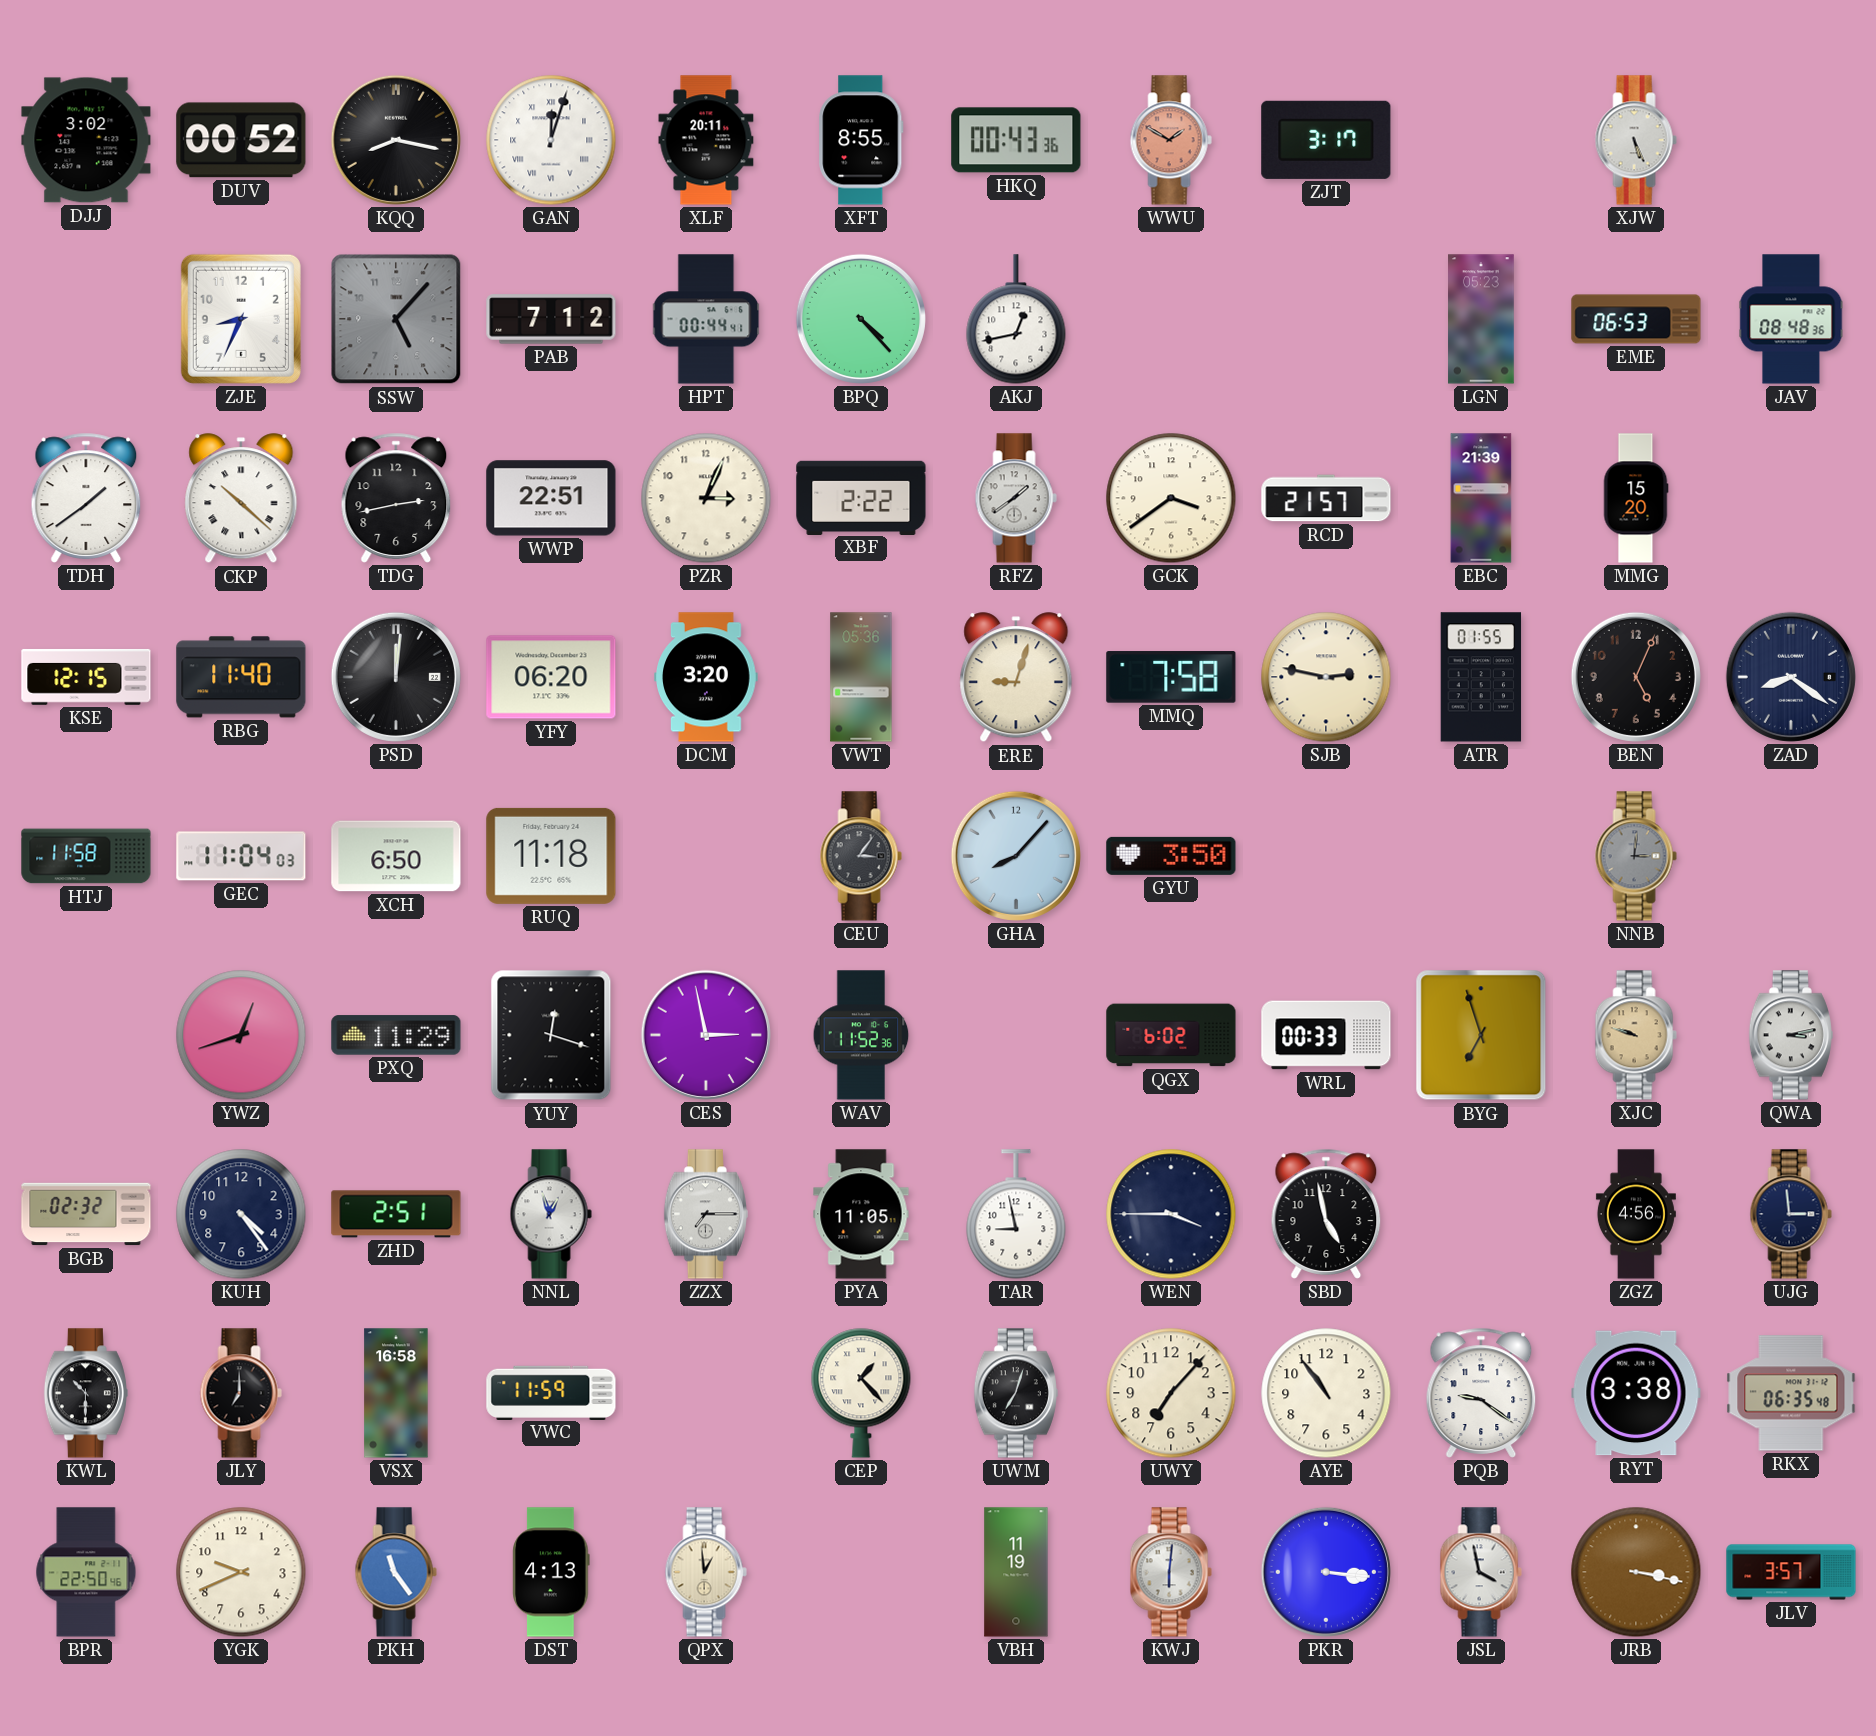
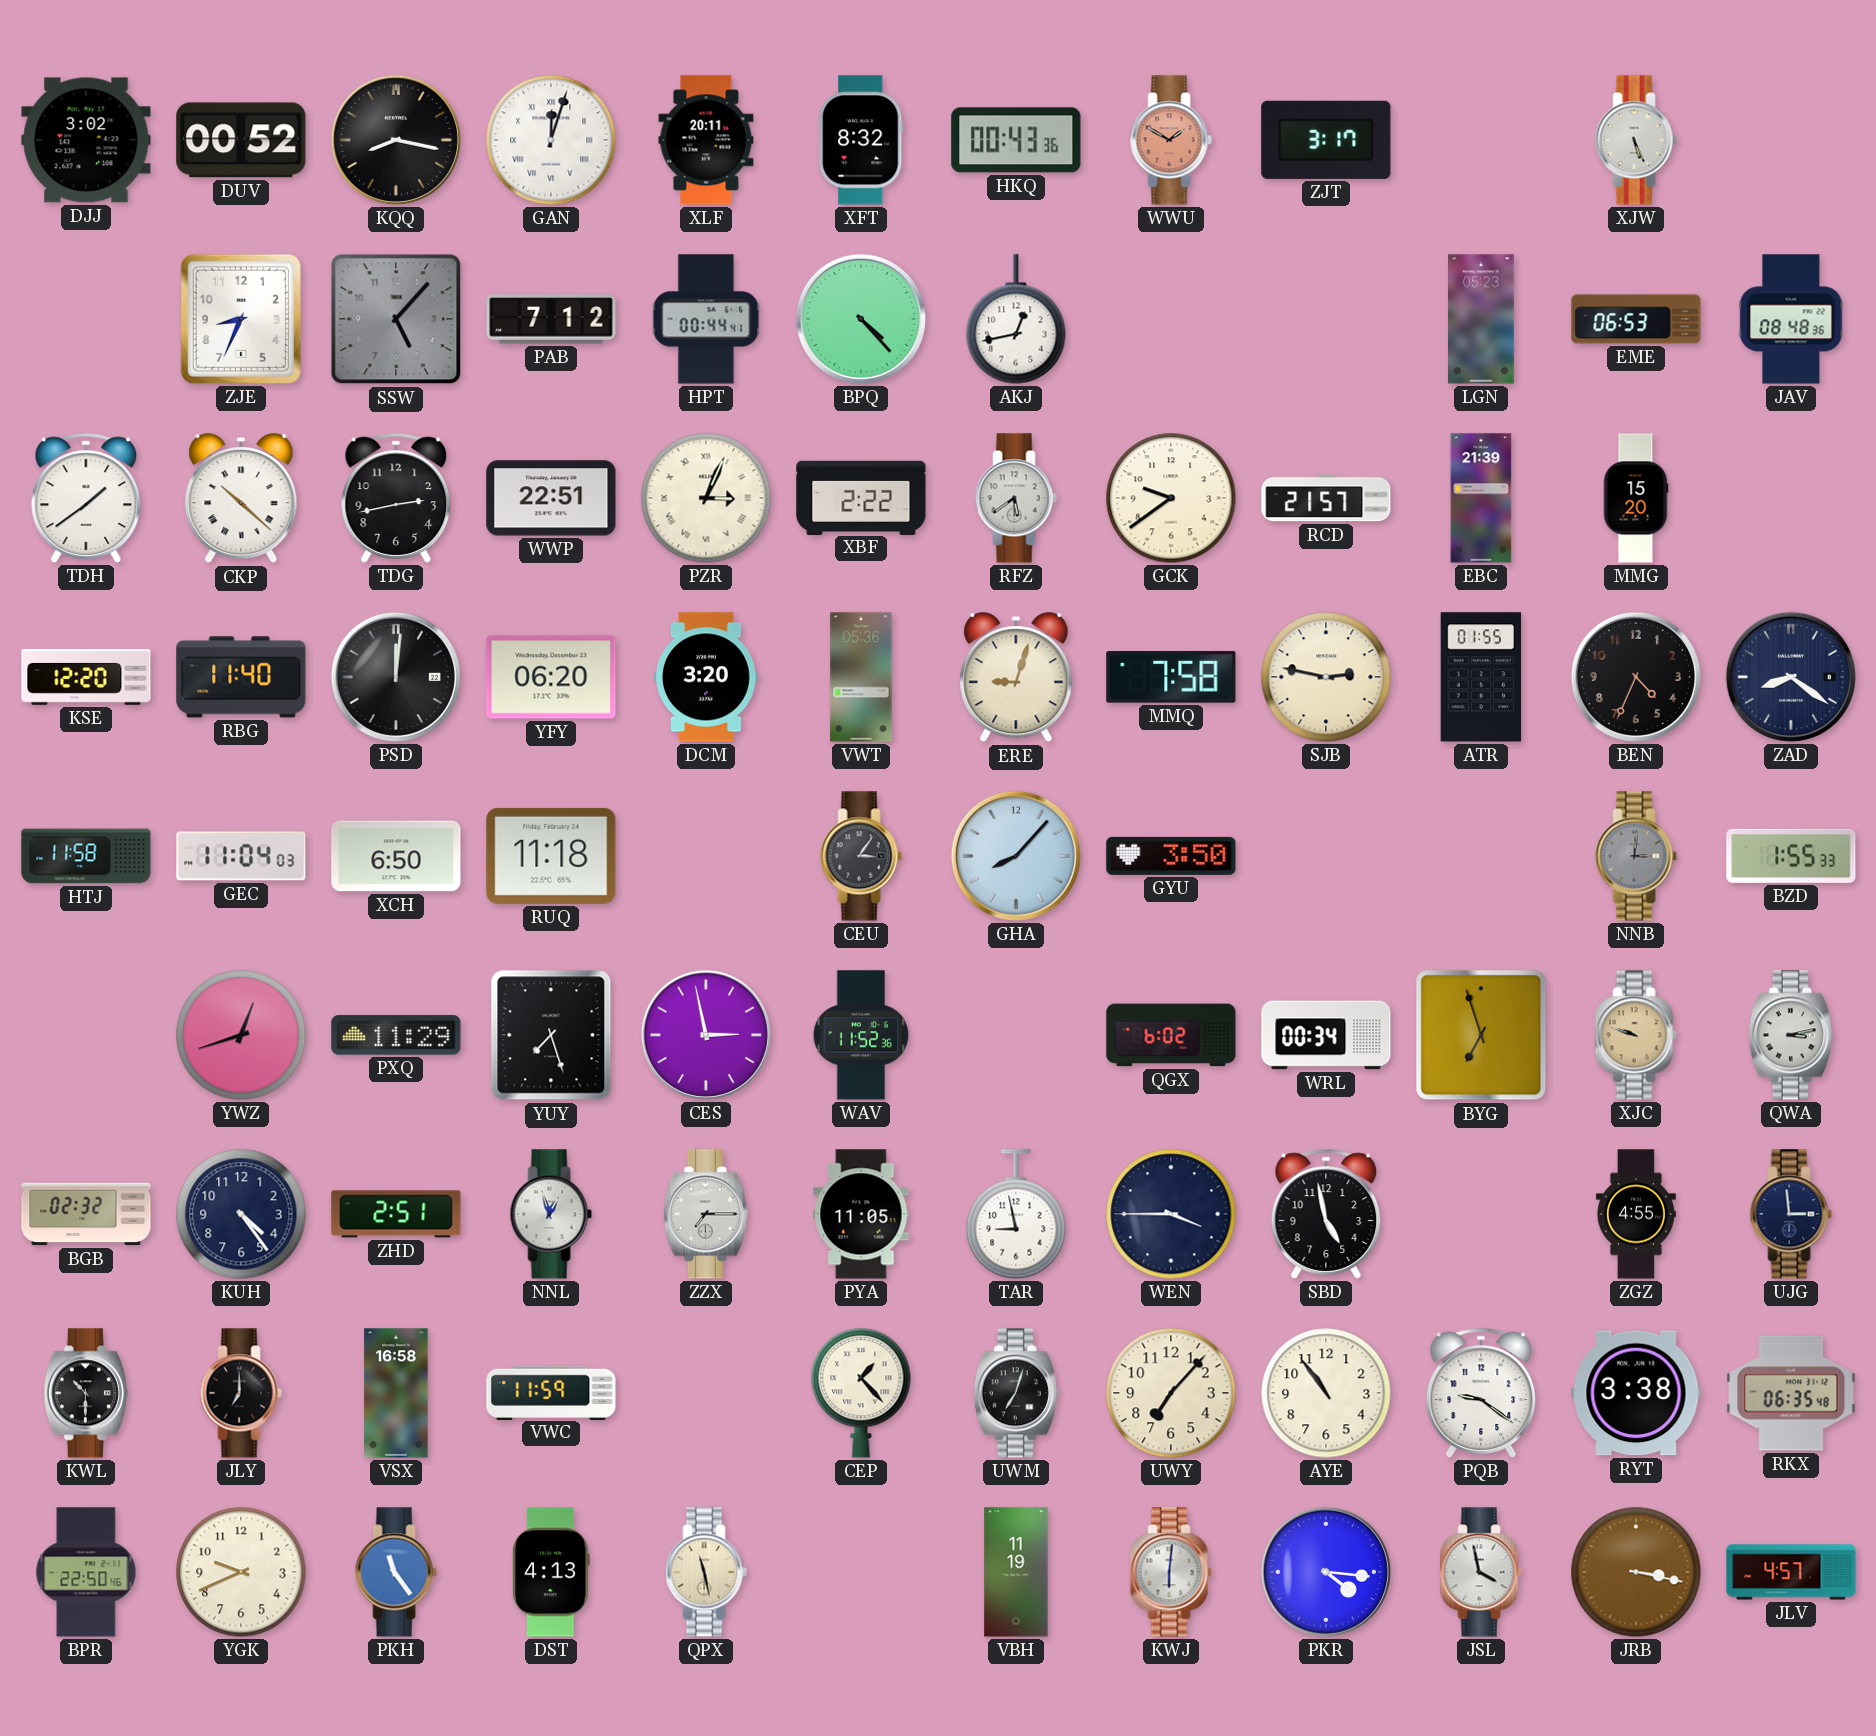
XFT: 8:55 -> 8:32 (861, 140)
PZR numerals: Arabic -> Roman (706, 498)
RFZ: 1:39 -> 5:39 (1016, 498)
GCK: 3:39 -> 9:39 (1171, 498)
KSE: 12:15 -> 12:20 (86, 677)
BEN: 5:04 -> 4:34 (1636, 677)
BZD: none -> 1:55 (1791, 856)
YUY: 12:18 -> 7:27 (551, 1035)
WRL: 00:33 -> 00:34 (1326, 1035)
ZGZ: 4:56 -> 4:55 (1636, 1214)
QPX: 12:59 -> 11:28 (706, 1572)
PKR: 3:16 -> 4:16 (1326, 1572)
JLV: 3:57 -> 4:57 (1791, 1572)
